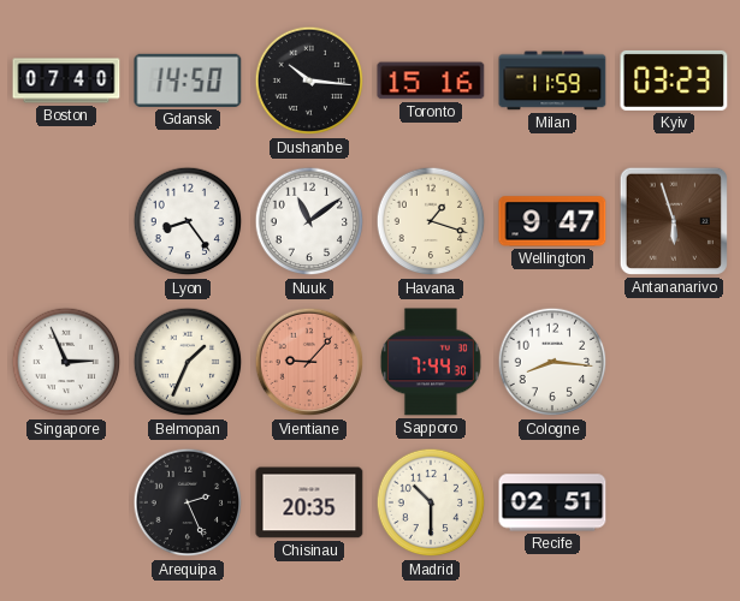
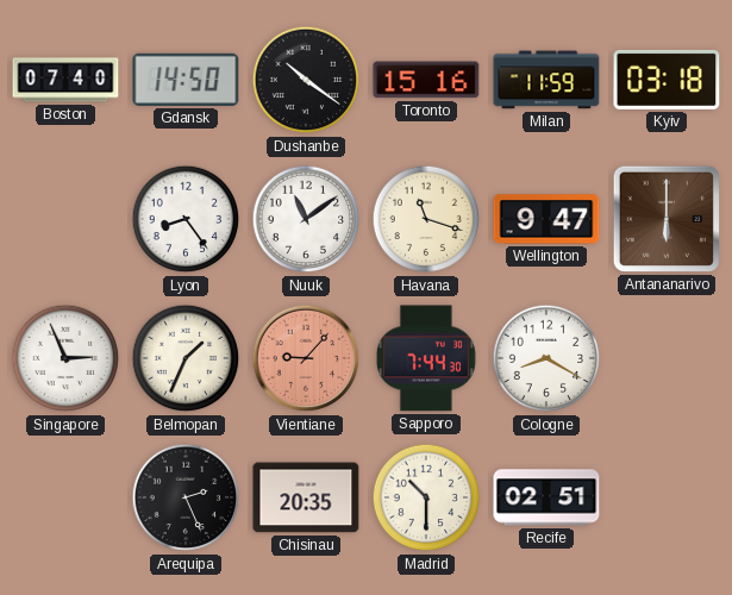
Dushanbe: 10:16 -> 10:21 (306, 80)
Kyiv: 03:23 -> 03:18 (667, 80)
Havana: 1:18 -> 11:18 (426, 219)
Antananarivo: 5:57 -> 6:00 (667, 219)
Cologne: 8:16 -> 8:20 (546, 358)
